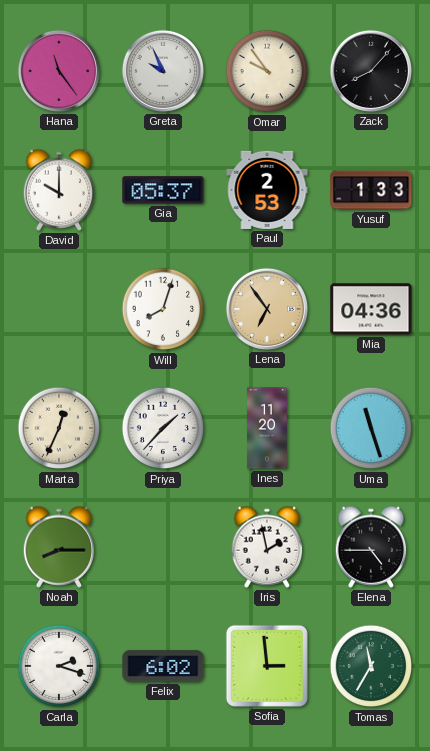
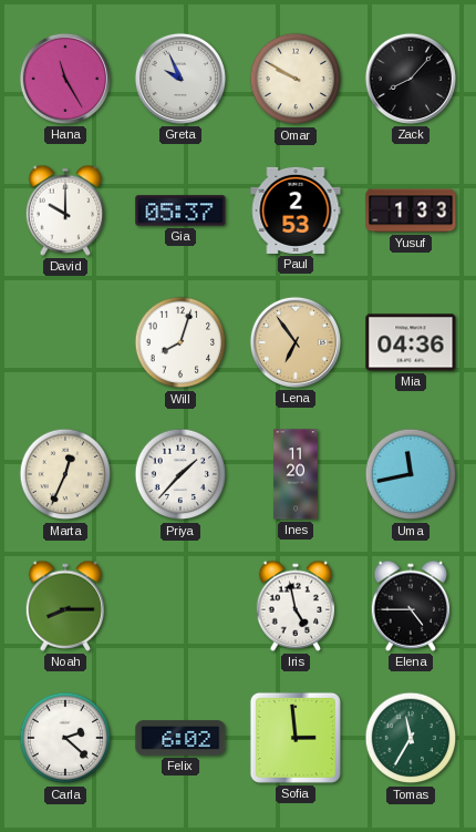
Hana: 11:24 -> 11:25 (65, 79)
Omar: 9:54 -> 9:50 (296, 79)
Uma: 11:27 -> 11:43 (411, 474)
Iris: 1:58 -> 4:58 (296, 606)
Carla: 2:18 -> 2:22 (65, 738)
